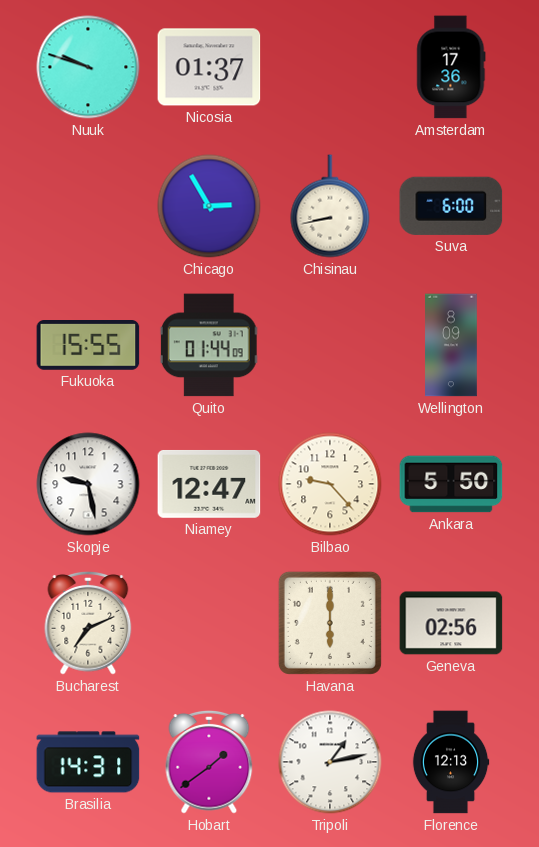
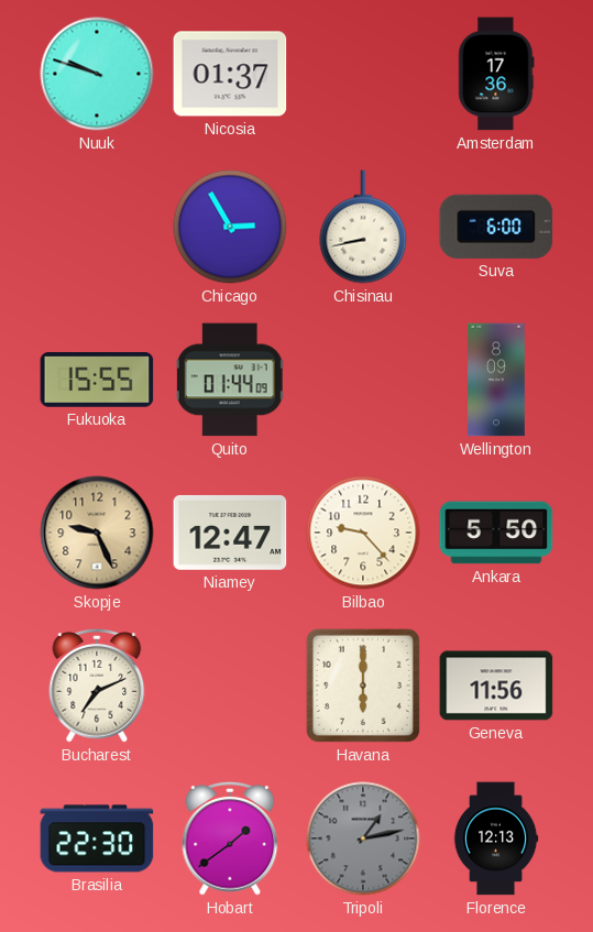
Skopje: 9:28 -> 9:26 (97, 533)
Skopje dial: white -> champagne (97, 533)
Geneva: 02:56 -> 11:56 (496, 686)
Brasilia: 14:31 -> 22:30 (97, 838)
Tripoli dial: white -> grey (363, 838)
